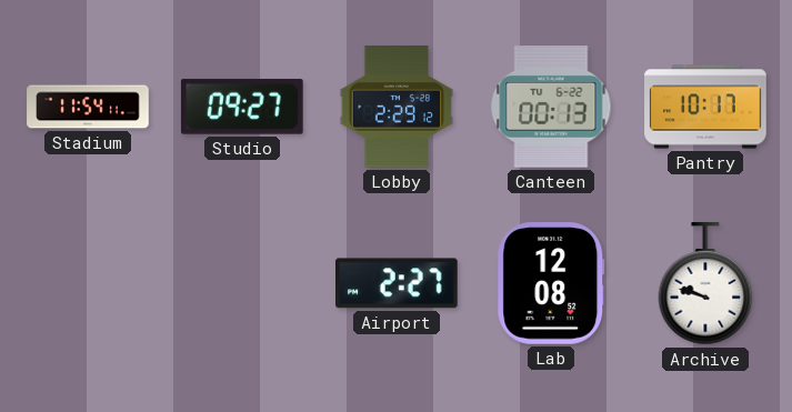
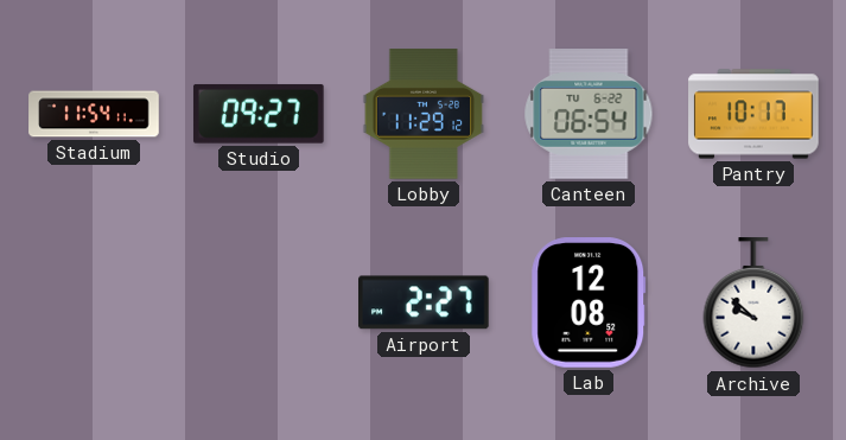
Lobby: 2:29 -> 11:29 (424, 114)
Canteen: 00:13 -> 06:54 (589, 114)
Archive: 9:48 -> 9:52 (753, 304)
